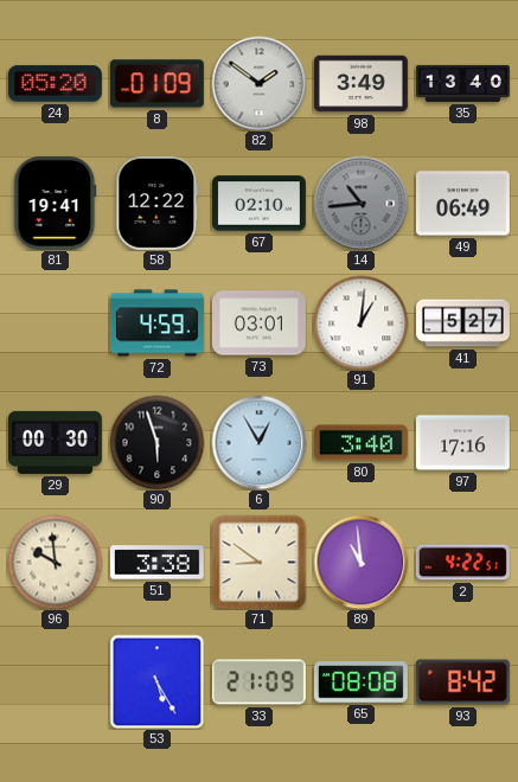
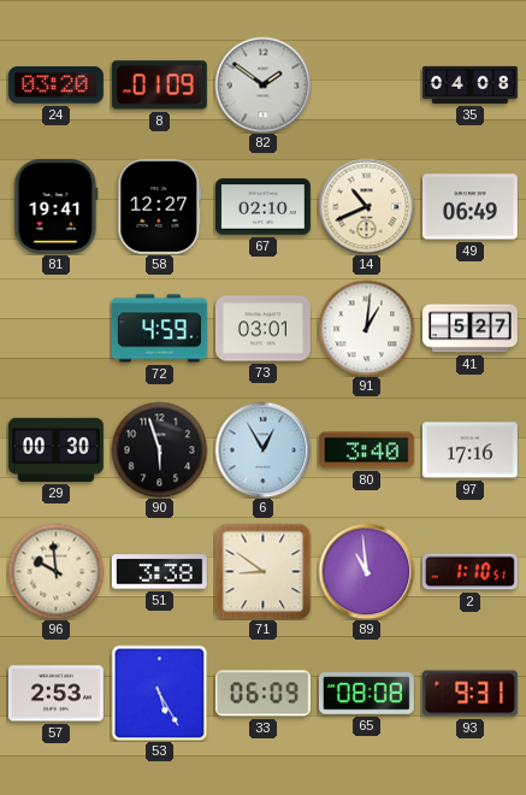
24: 05:20 -> 03:20 (55, 86)
98: 3:49 -> none (360, 84)
35: 13:40 -> 04:08 (471, 84)
58: 12:22 -> 12:27 (160, 206)
14: 10:44 -> 10:41 (366, 206)
14 dial: grey -> cream (366, 206)
2: 4:22 -> 1:10 (469, 572)
57: none -> 2:53 (55, 694)
33: 21:09 -> 06:09 (262, 694)
93: 8:42 -> 9:31 (469, 694)
